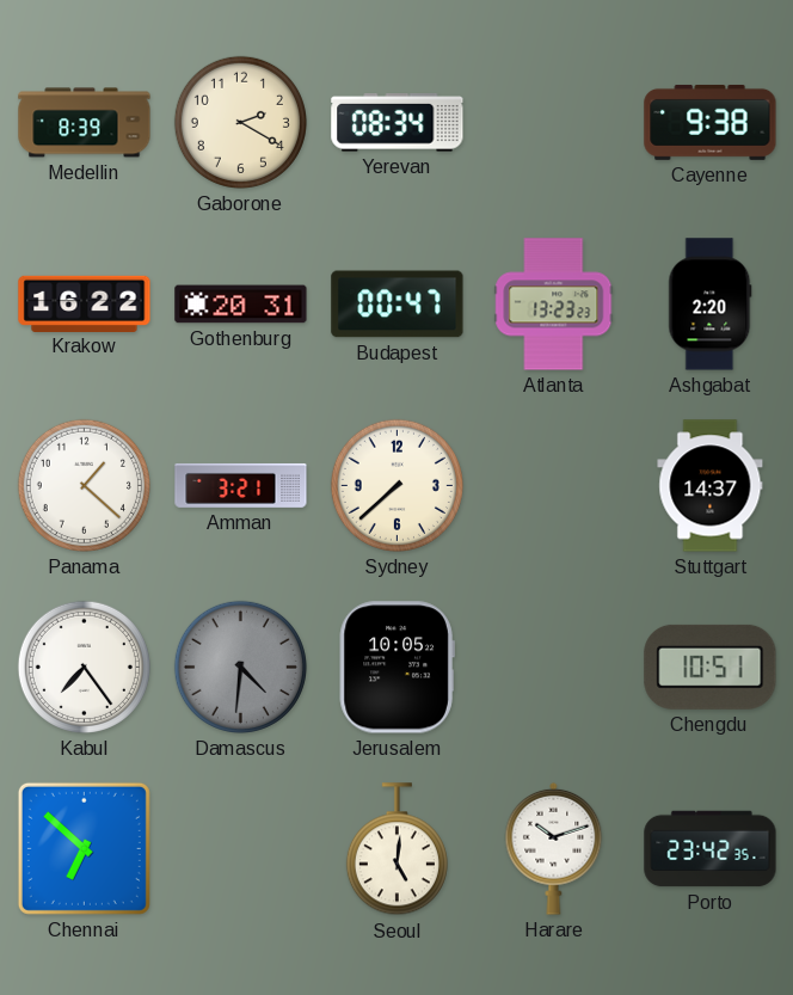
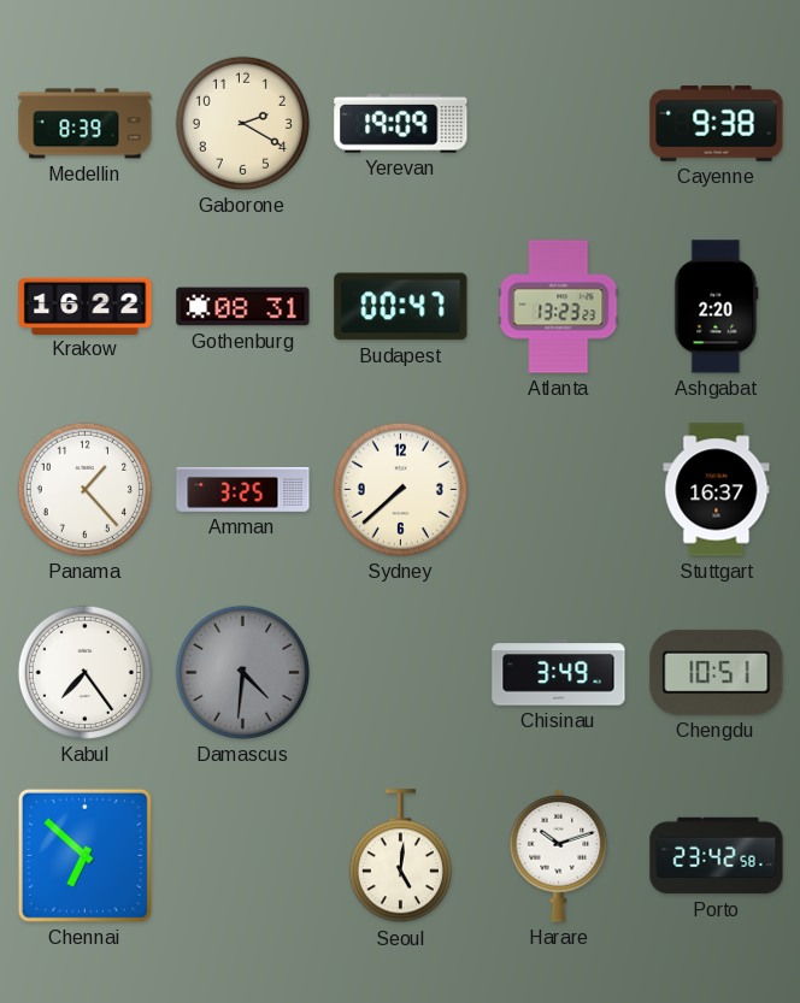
Yerevan: 08:34 -> 19:09 (401, 124)
Gothenburg: 20:31 -> 08:31 (243, 307)
Panama: 1:22 -> 1:23 (84, 489)
Amman: 3:21 -> 3:25 (243, 489)
Stuttgart: 14:37 -> 16:37 (717, 490)
Jerusalem: 10:05 -> none (396, 668)
Chisinau: none -> 3:49 (559, 673)
Porto: 23:42:35 -> 23:42:58 (717, 856)
